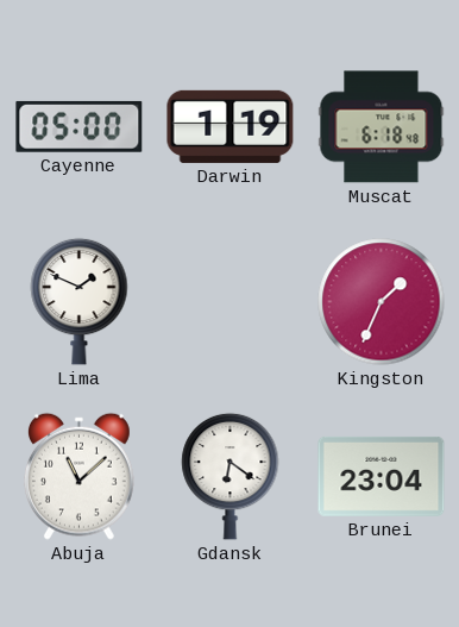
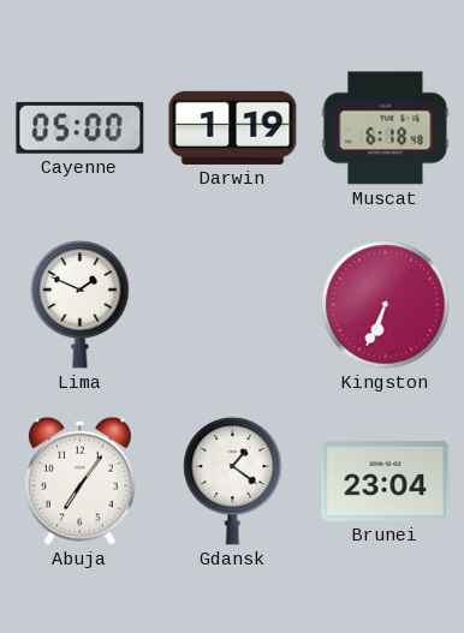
Kingston: 1:34 -> 6:34 (386, 305)
Abuja: 11:08 -> 7:06 (79, 480)
Gdansk: 6:21 -> 1:21 (233, 480)
